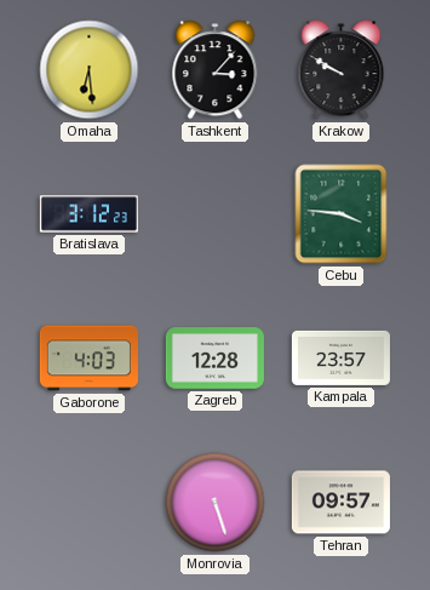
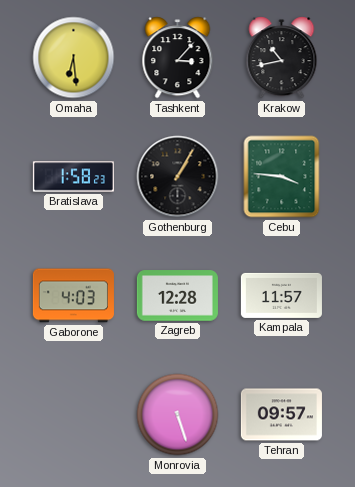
Krakow: 9:50 -> 10:43 (282, 58)
Bratislava: 3:12 -> 1:58 (73, 177)
Gothenburg: none -> 1:05 (178, 177)
Kampala: 23:57 -> 11:57 (281, 295)
